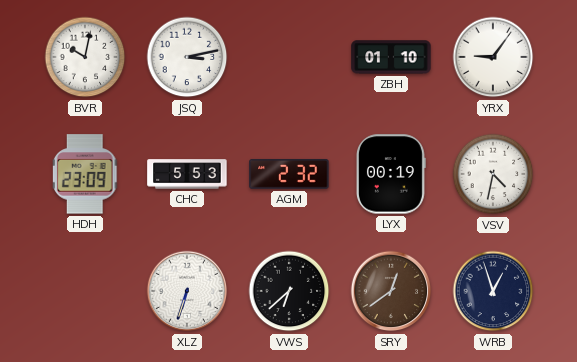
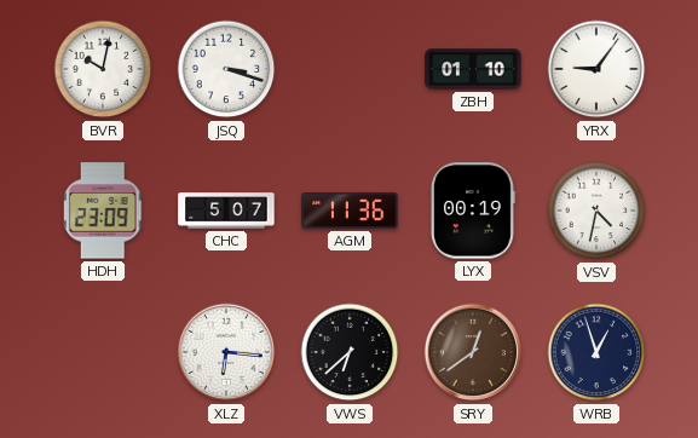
JSQ: 3:13 -> 3:18 (226, 69)
CHC: 5:53 -> 5:07 (226, 211)
AGM: 2:32 -> 11:36 (350, 211)
XLZ: 6:33 -> 6:16 (226, 352)
